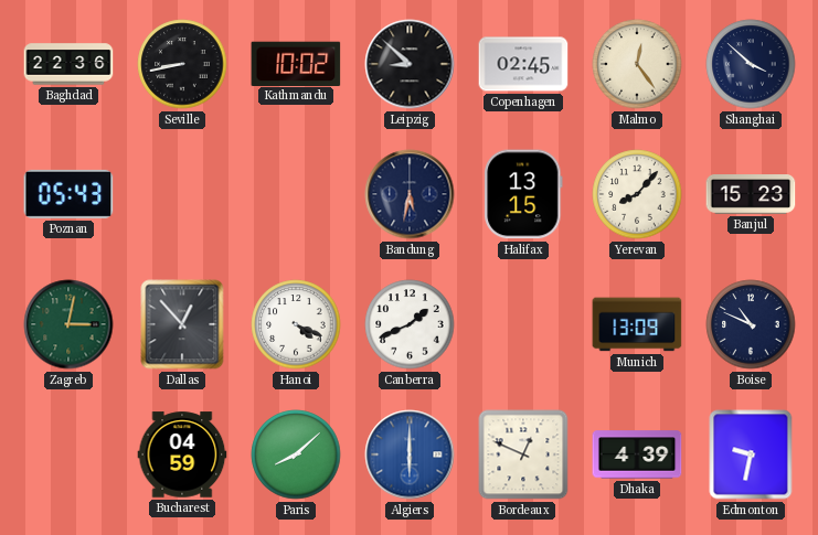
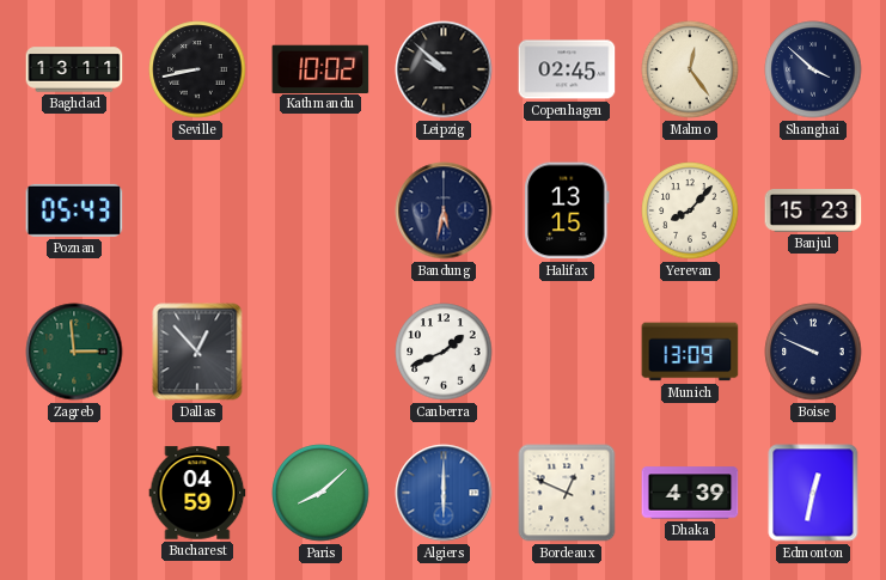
Baghdad: 22:36 -> 13:11 (74, 69)
Leipzig: 8:52 -> 9:52 (444, 69)
Zagreb: 3:02 -> 2:59 (74, 352)
Hanoi: 4:19 -> none (296, 324)
Boise: 10:49 -> 9:49 (813, 352)
Edmonton: 9:32 -> 12:32 (813, 493)
